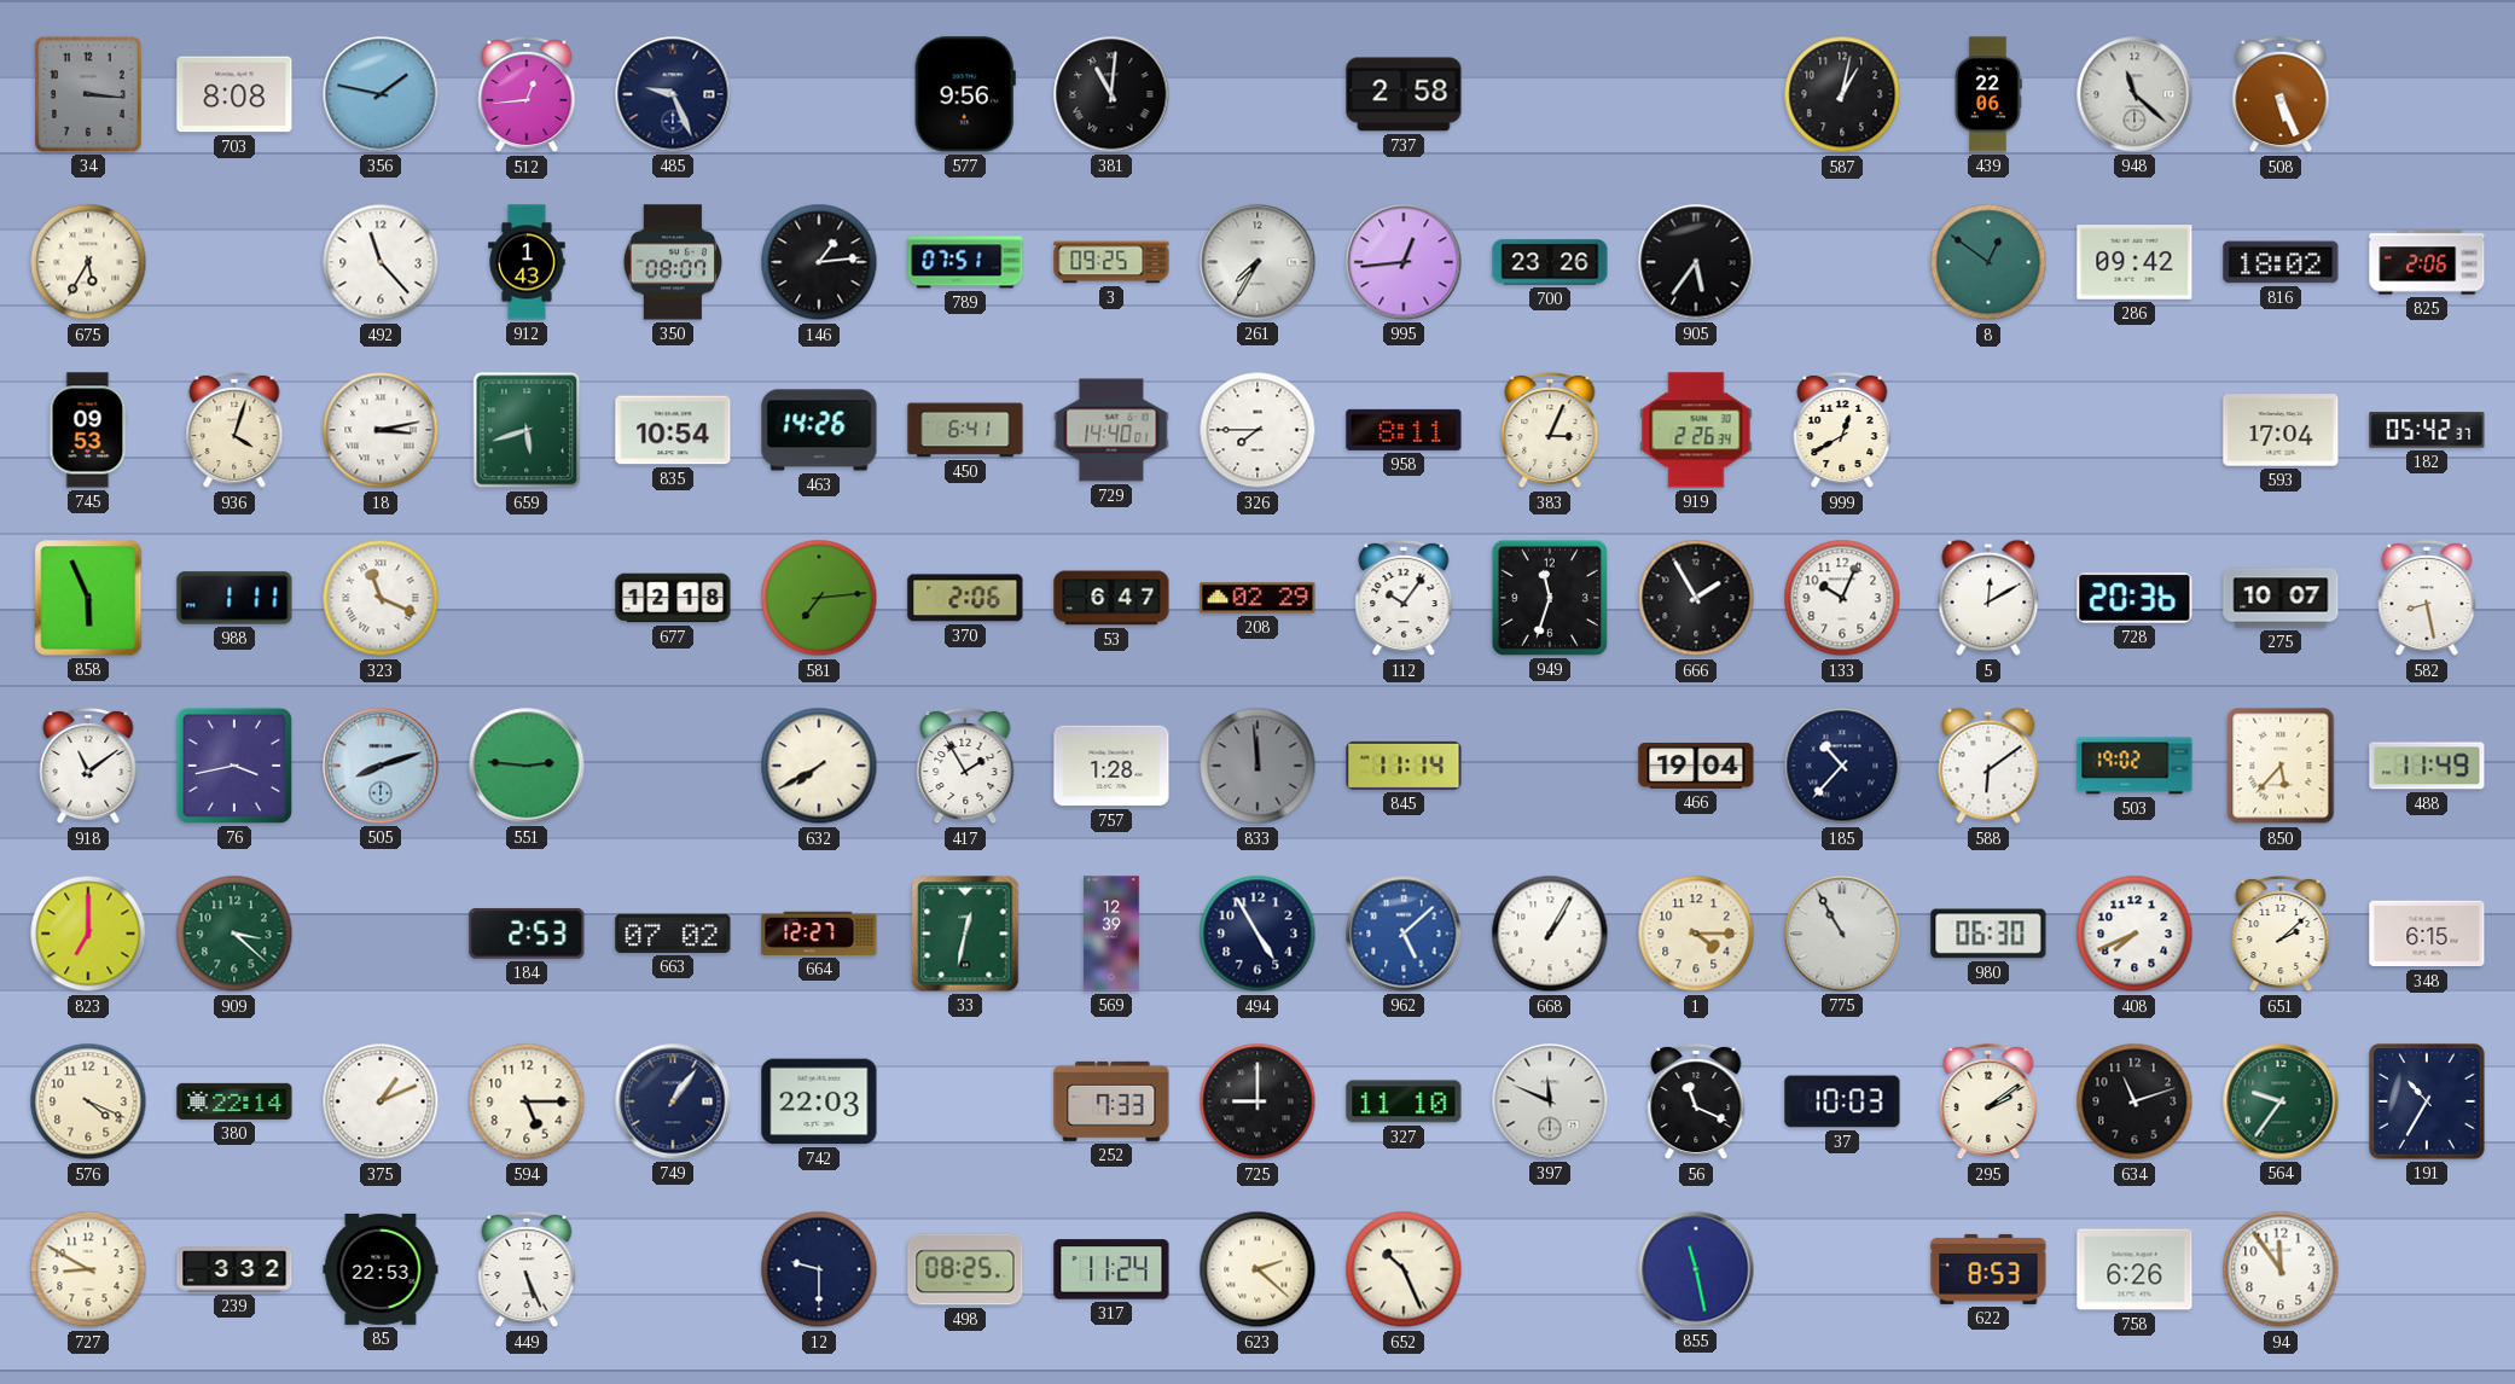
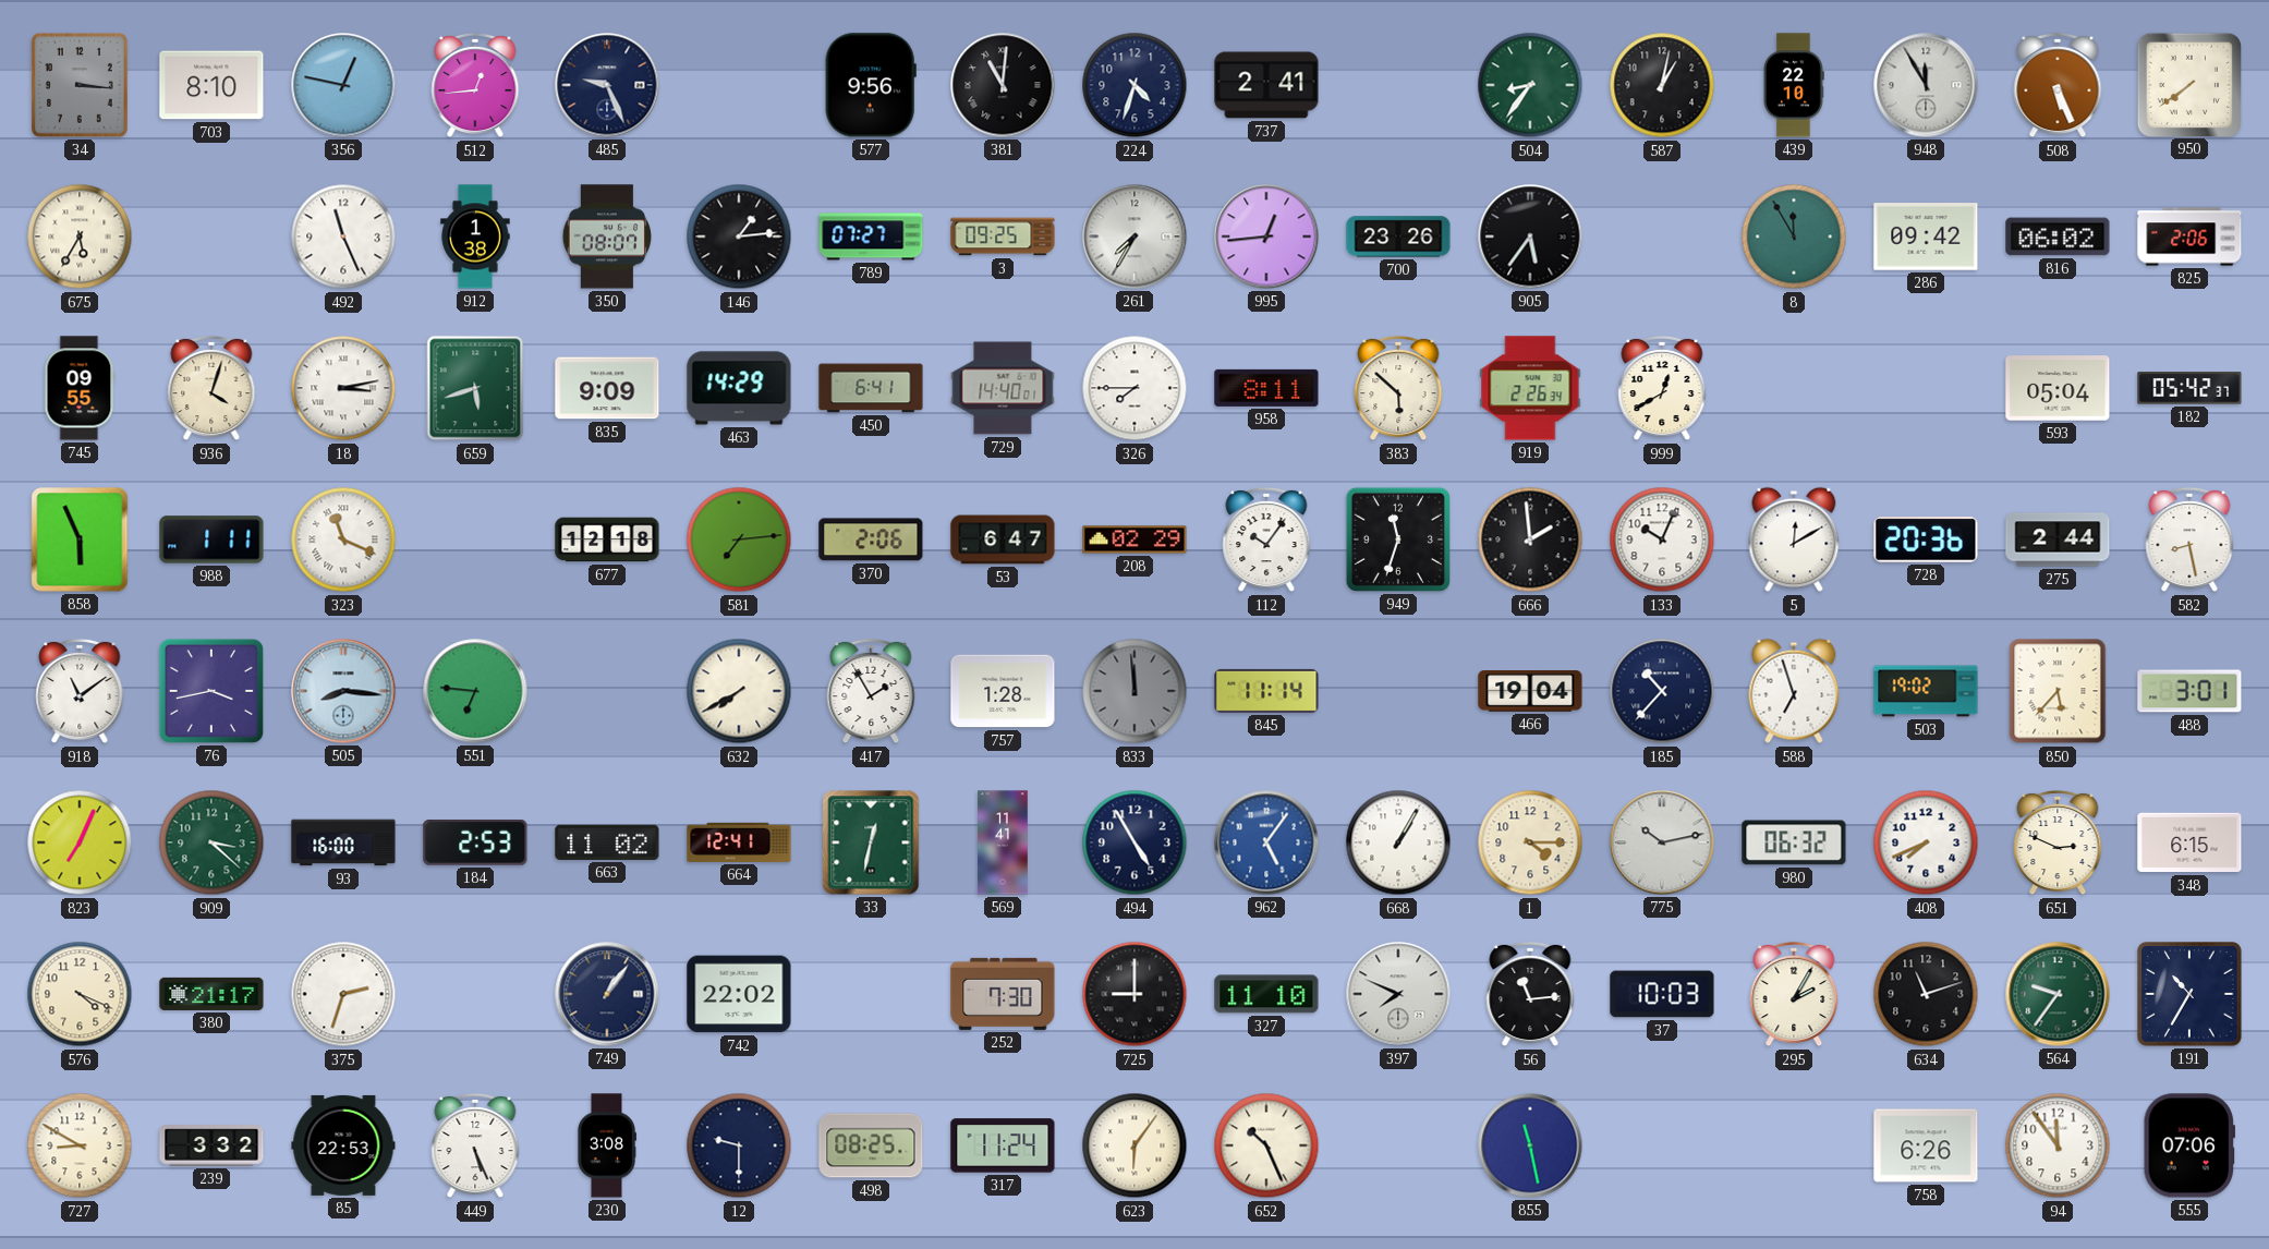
703: 8:08 -> 8:10 (211, 85)
356: 1:47 -> 12:47 (343, 85)
224: none -> 4:33 (1134, 85)
737: 2:58 -> 2:41 (1266, 85)
504: none -> 8:36 (1530, 85)
439: 22:06 -> 22:10 (1794, 85)
948: 11:22 -> 11:55 (1926, 85)
950: none -> 7:39 (2188, 84)
492: 11:23 -> 11:26 (343, 237)
912: 1:43 -> 1:38 (475, 237)
789: 07:51 -> 07:27 (871, 237)
8: 12:51 -> 11:55 (1794, 237)
816: 18:02 -> 06:02 (2058, 237)
745: 09:53 -> 09:55 (80, 388)
835: 10:54 -> 9:09 (607, 388)
463: 14:26 -> 14:29 (739, 388)
383: 3:04 -> 5:52 (1398, 388)
593: 17:04 -> 05:04 (2058, 388)
666: 1:55 -> 1:59 (1530, 539)
275: 10:07 -> 2:44 (2058, 539)
505: 8:12 -> 8:16 (343, 691)
551: 2:46 -> 6:46 (475, 691)
588: 6:09 -> 6:57 (1794, 691)
488: 11:49 -> 3:01 (2189, 691)
823: 7:00 -> 7:04 (80, 842)
93: none -> 16:00 (343, 842)
663: 07:02 -> 11:02 (607, 842)
664: 12:27 -> 12:41 (739, 842)
569: 12:39 -> 11:41 (1003, 842)
962: 5:08 -> 5:06 (1266, 842)
775: 10:55 -> 10:13 (1662, 842)
980: 06:30 -> 06:32 (1794, 842)
651: 2:08 -> 2:49 (2058, 842)
380: 22:14 -> 21:17 (211, 994)
375: 1:11 -> 2:33 (343, 994)
594: 5:15 -> none (527, 1101)
742: 22:03 -> 22:02 (739, 994)
252: 7:33 -> 7:30 (1003, 994)
397: 11:49 -> 7:49 (1398, 994)
56: 11:19 -> 11:14 (1530, 994)
295: 2:09 -> 2:05 (1794, 994)
230: none -> 3:08 (607, 1145)
623: 2:22 -> 6:06 (1134, 1145)
622: 8:53 -> none (1988, 1269)
555: none -> 07:06 (2188, 1145)
